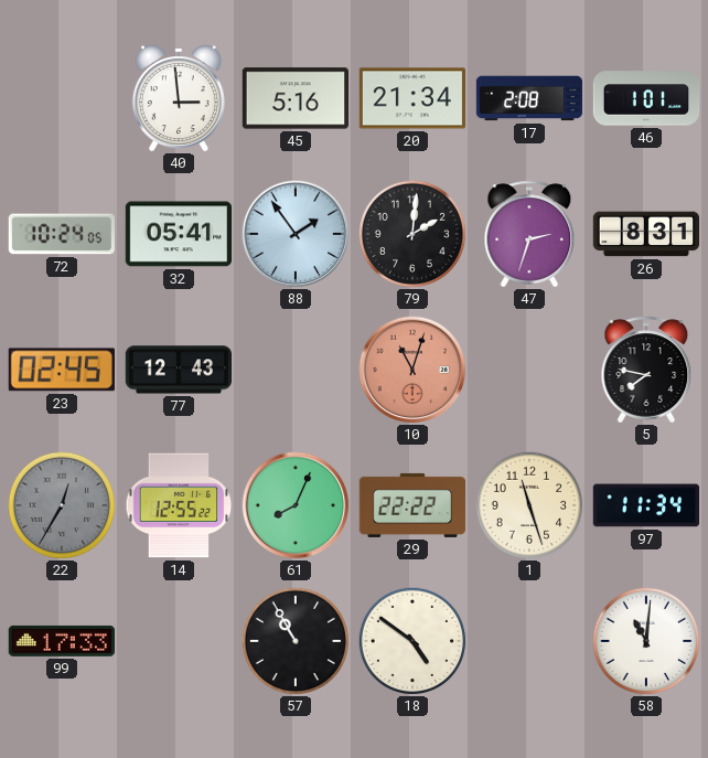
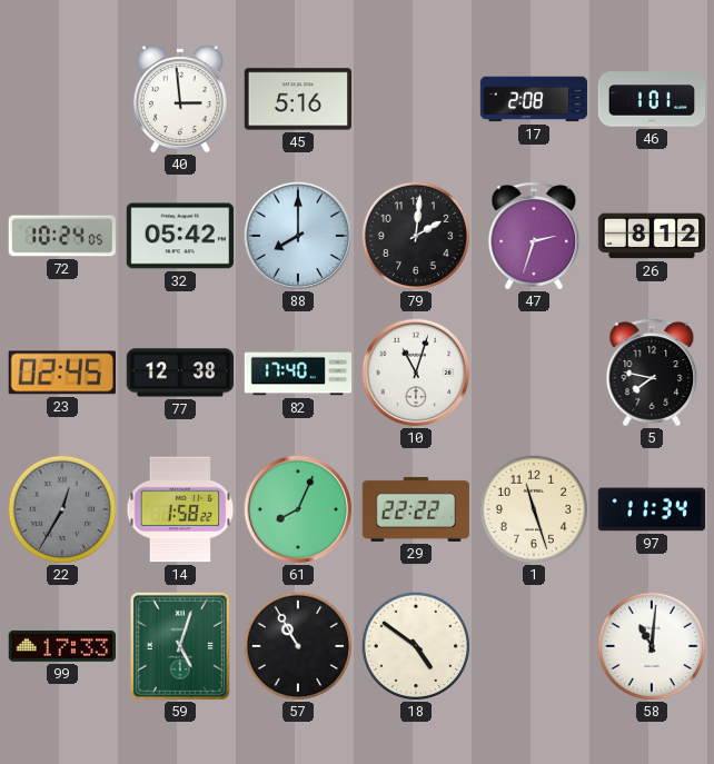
20: 21:34 -> none (411, 98)
32: 05:41 -> 05:42 (179, 236)
88: 1:54 -> 8:00 (298, 236)
26: 8:31 -> 8:12 (652, 236)
77: 12:43 -> 12:38 (180, 373)
82: none -> 17:40 (298, 373)
10 dial: salmon -> white (416, 373)
14: 12:55 -> 1:58 (180, 509)
59: none -> 5:03 (180, 646)
